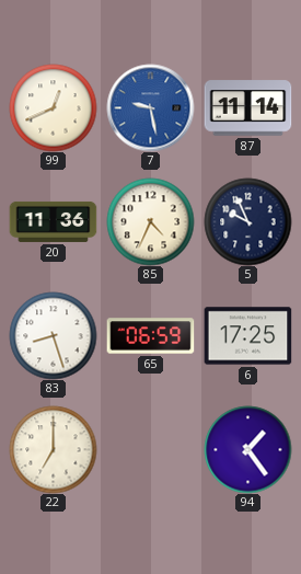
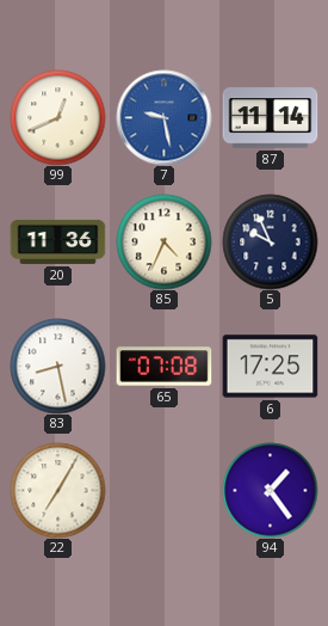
83: 8:27 -> 8:28 (57, 366)
65: 06:59 -> 07:08 (163, 367)
22: 7:00 -> 7:05 (57, 490)
